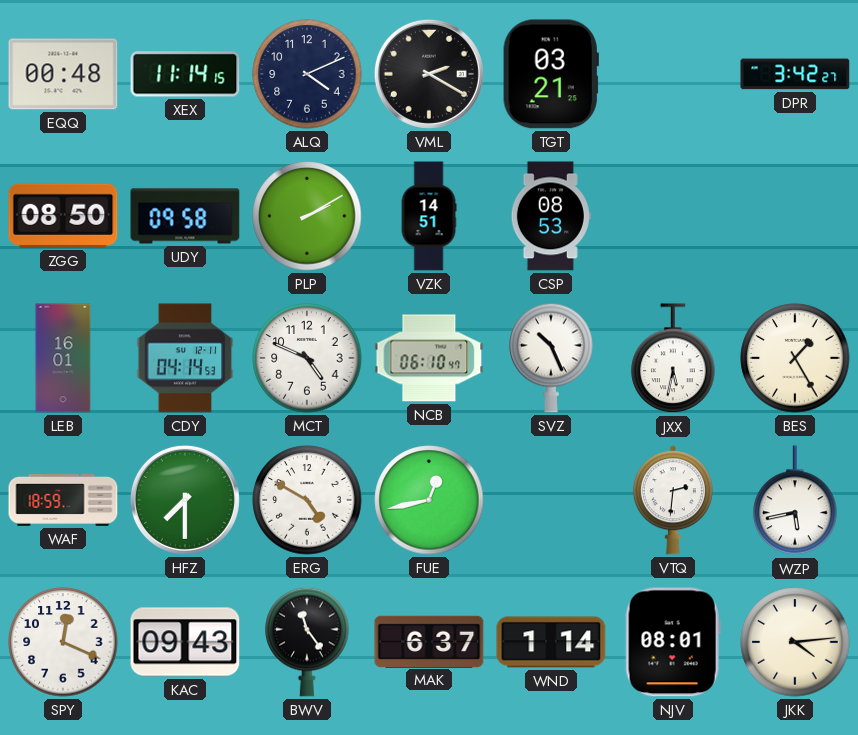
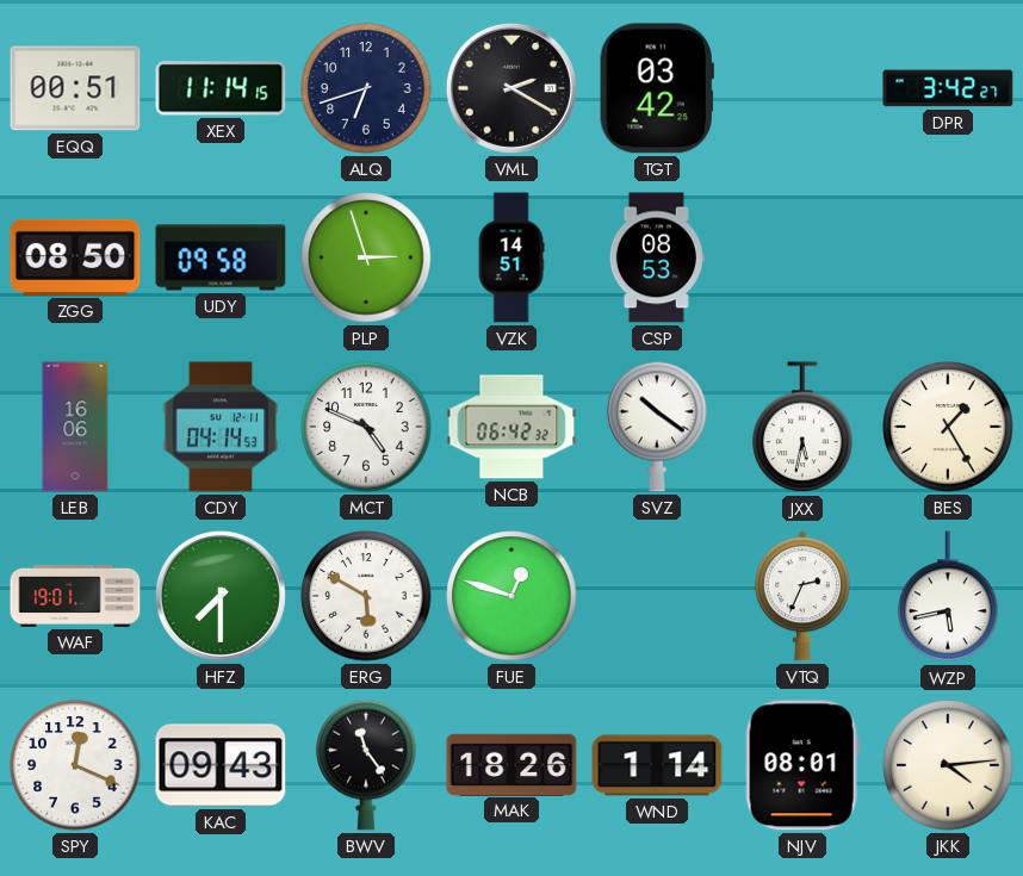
EQQ: 00:48 -> 00:51 (75, 88)
ALQ: 4:11 -> 6:42 (366, 88)
TGT: 03:21 -> 03:42 (657, 88)
PLP: 2:10 -> 2:57 (366, 257)
LEB: 16:01 -> 16:06 (75, 427)
NCB: 06:10 -> 06:42 (511, 427)
SVZ: 10:26 -> 10:21 (657, 427)
WAF: 18:59 -> 19:01 (75, 596)
ERG: 4:50 -> 5:50 (366, 596)
FUE: 12:43 -> 12:48 (511, 596)
VTQ: 2:31 -> 2:34 (802, 596)
MAK: 6:37 -> 18:26 (511, 764)
